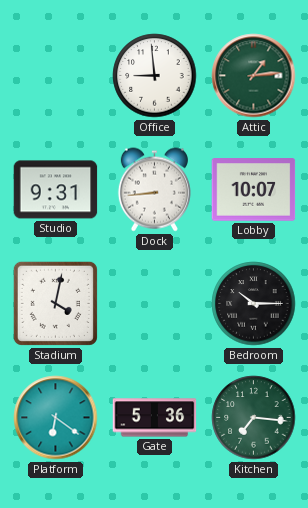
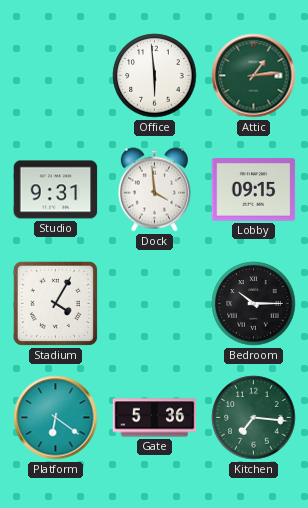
Office: 8:59 -> 5:59 (155, 76)
Dock: 8:44 -> 3:59 (154, 190)
Lobby: 10:07 -> 09:15 (254, 190)
Stadium: 4:02 -> 4:05 (55, 303)
